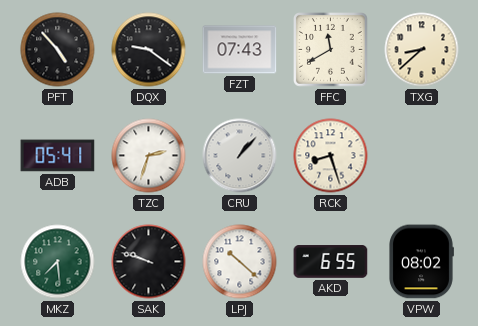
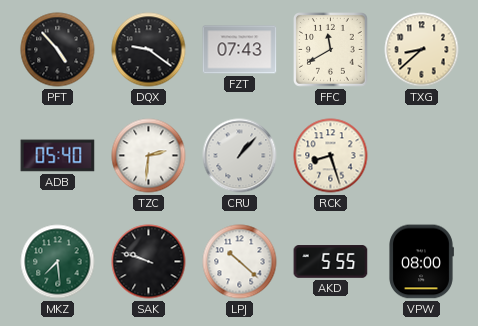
ADB: 05:41 -> 05:40 (58, 156)
TZC: 2:33 -> 2:31 (149, 156)
AKD: 6:55 -> 5:55 (331, 262)
VPW: 08:02 -> 08:00 (421, 262)
